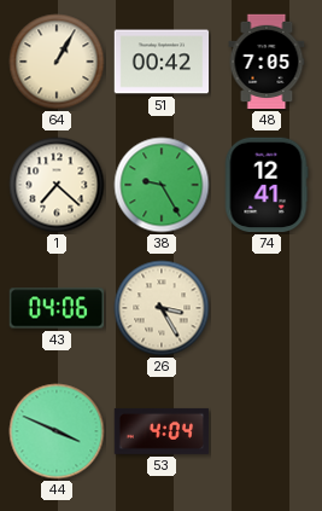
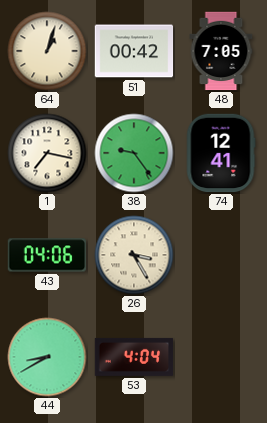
64: 1:05 -> 1:03 (47, 51)
1: 7:22 -> 7:17 (47, 153)
38: 9:25 -> 9:24 (134, 153)
44: 3:49 -> 8:40 (47, 357)
